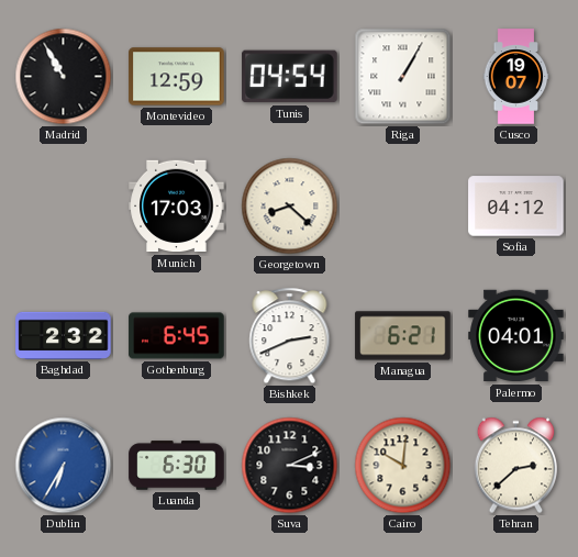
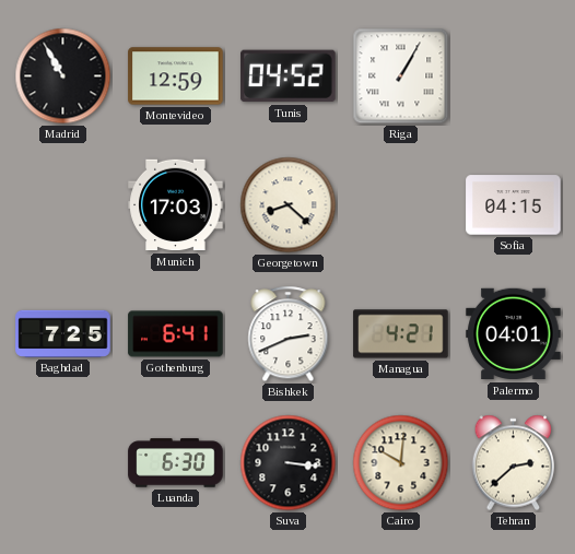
Tunis: 04:54 -> 04:52 (289, 76)
Cusco: 19:07 -> none (516, 77)
Sofia: 04:12 -> 04:15 (514, 205)
Baghdad: 2:32 -> 7:25 (63, 333)
Gothenburg: 6:45 -> 6:41 (176, 334)
Managua: 6:21 -> 4:21 (401, 334)
Dublin: 6:35 -> none (64, 466)
Suva: 3:11 -> 3:16 (289, 463)
